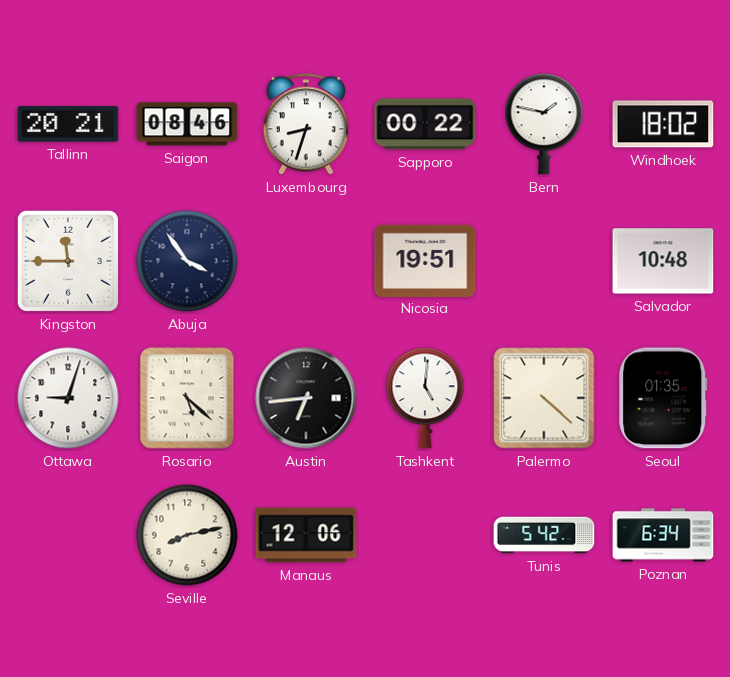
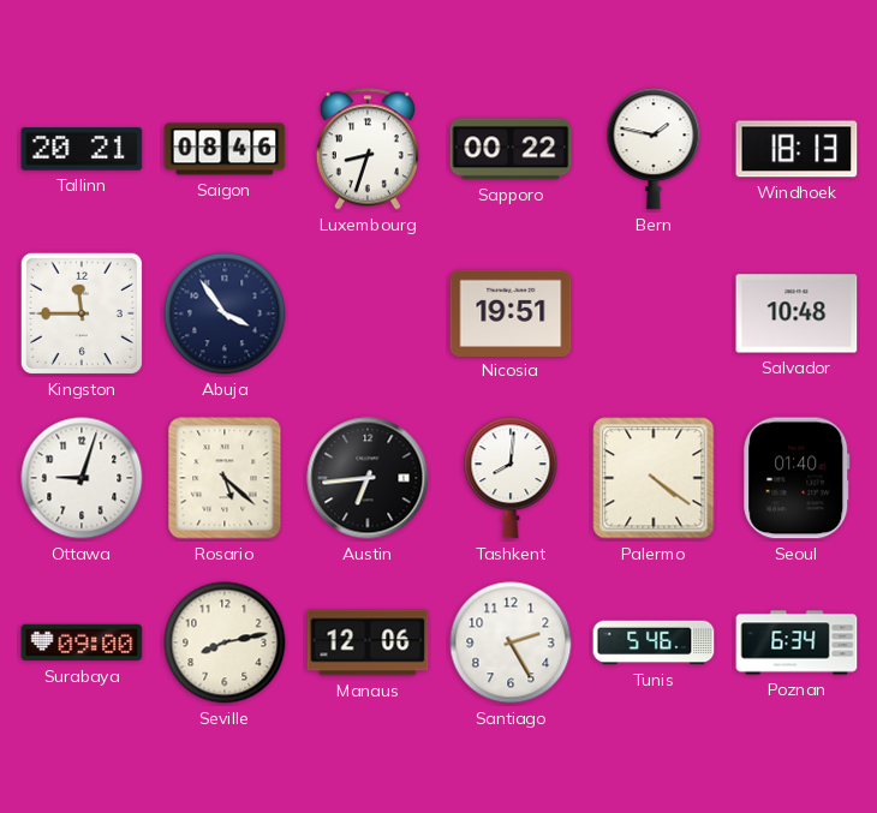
Windhoek: 18:02 -> 18:13 (797, 149)
Tashkent: 5:01 -> 8:01 (511, 478)
Palermo: 4:22 -> 4:21 (654, 478)
Seoul: 01:35 -> 01:40 (797, 478)
Surabaya: none -> 09:00 (82, 642)
Santiago: none -> 2:25 (511, 642)
Tunis: 5:42 -> 5:46 (654, 642)
